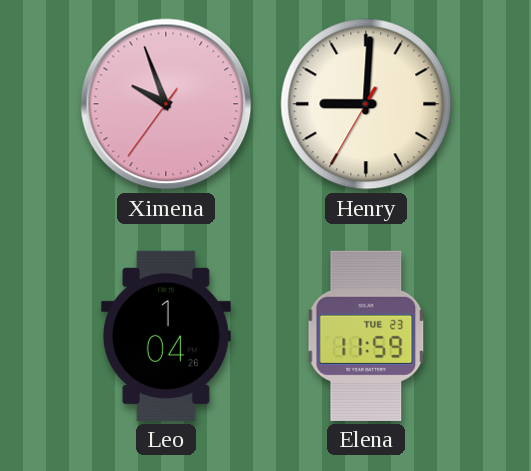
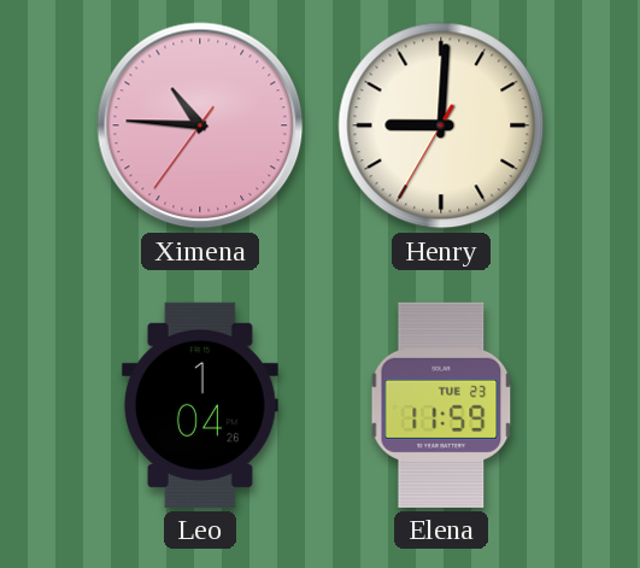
Ximena: 9:56 -> 10:45 (200, 125)
